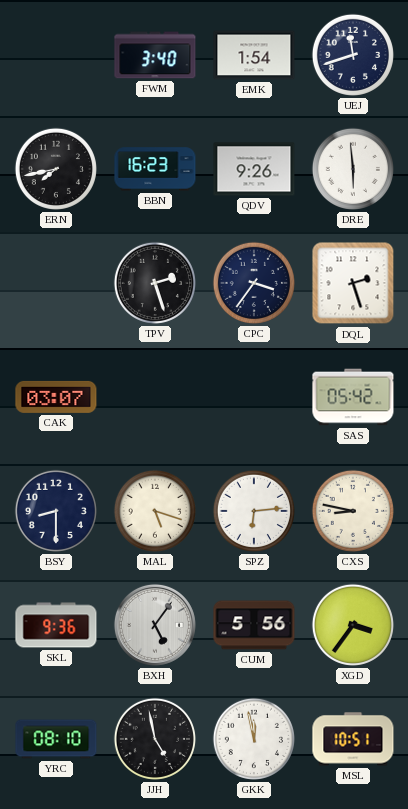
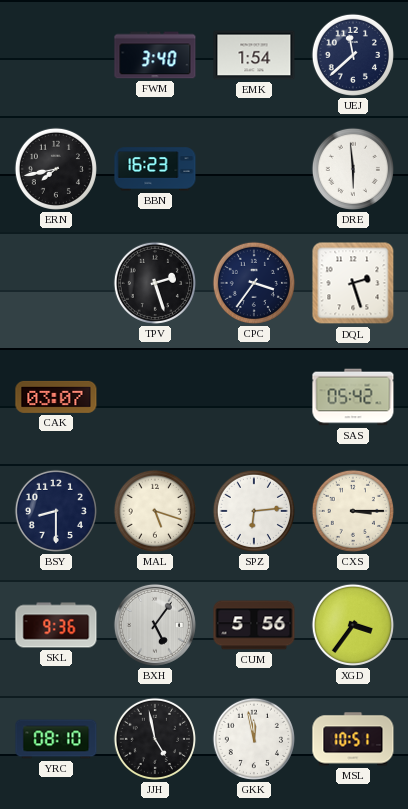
UEJ: 11:42 -> 11:38 (353, 55)
QDV: 9:26 -> none (254, 169)
CXS: 8:47 -> 3:15 (353, 511)
